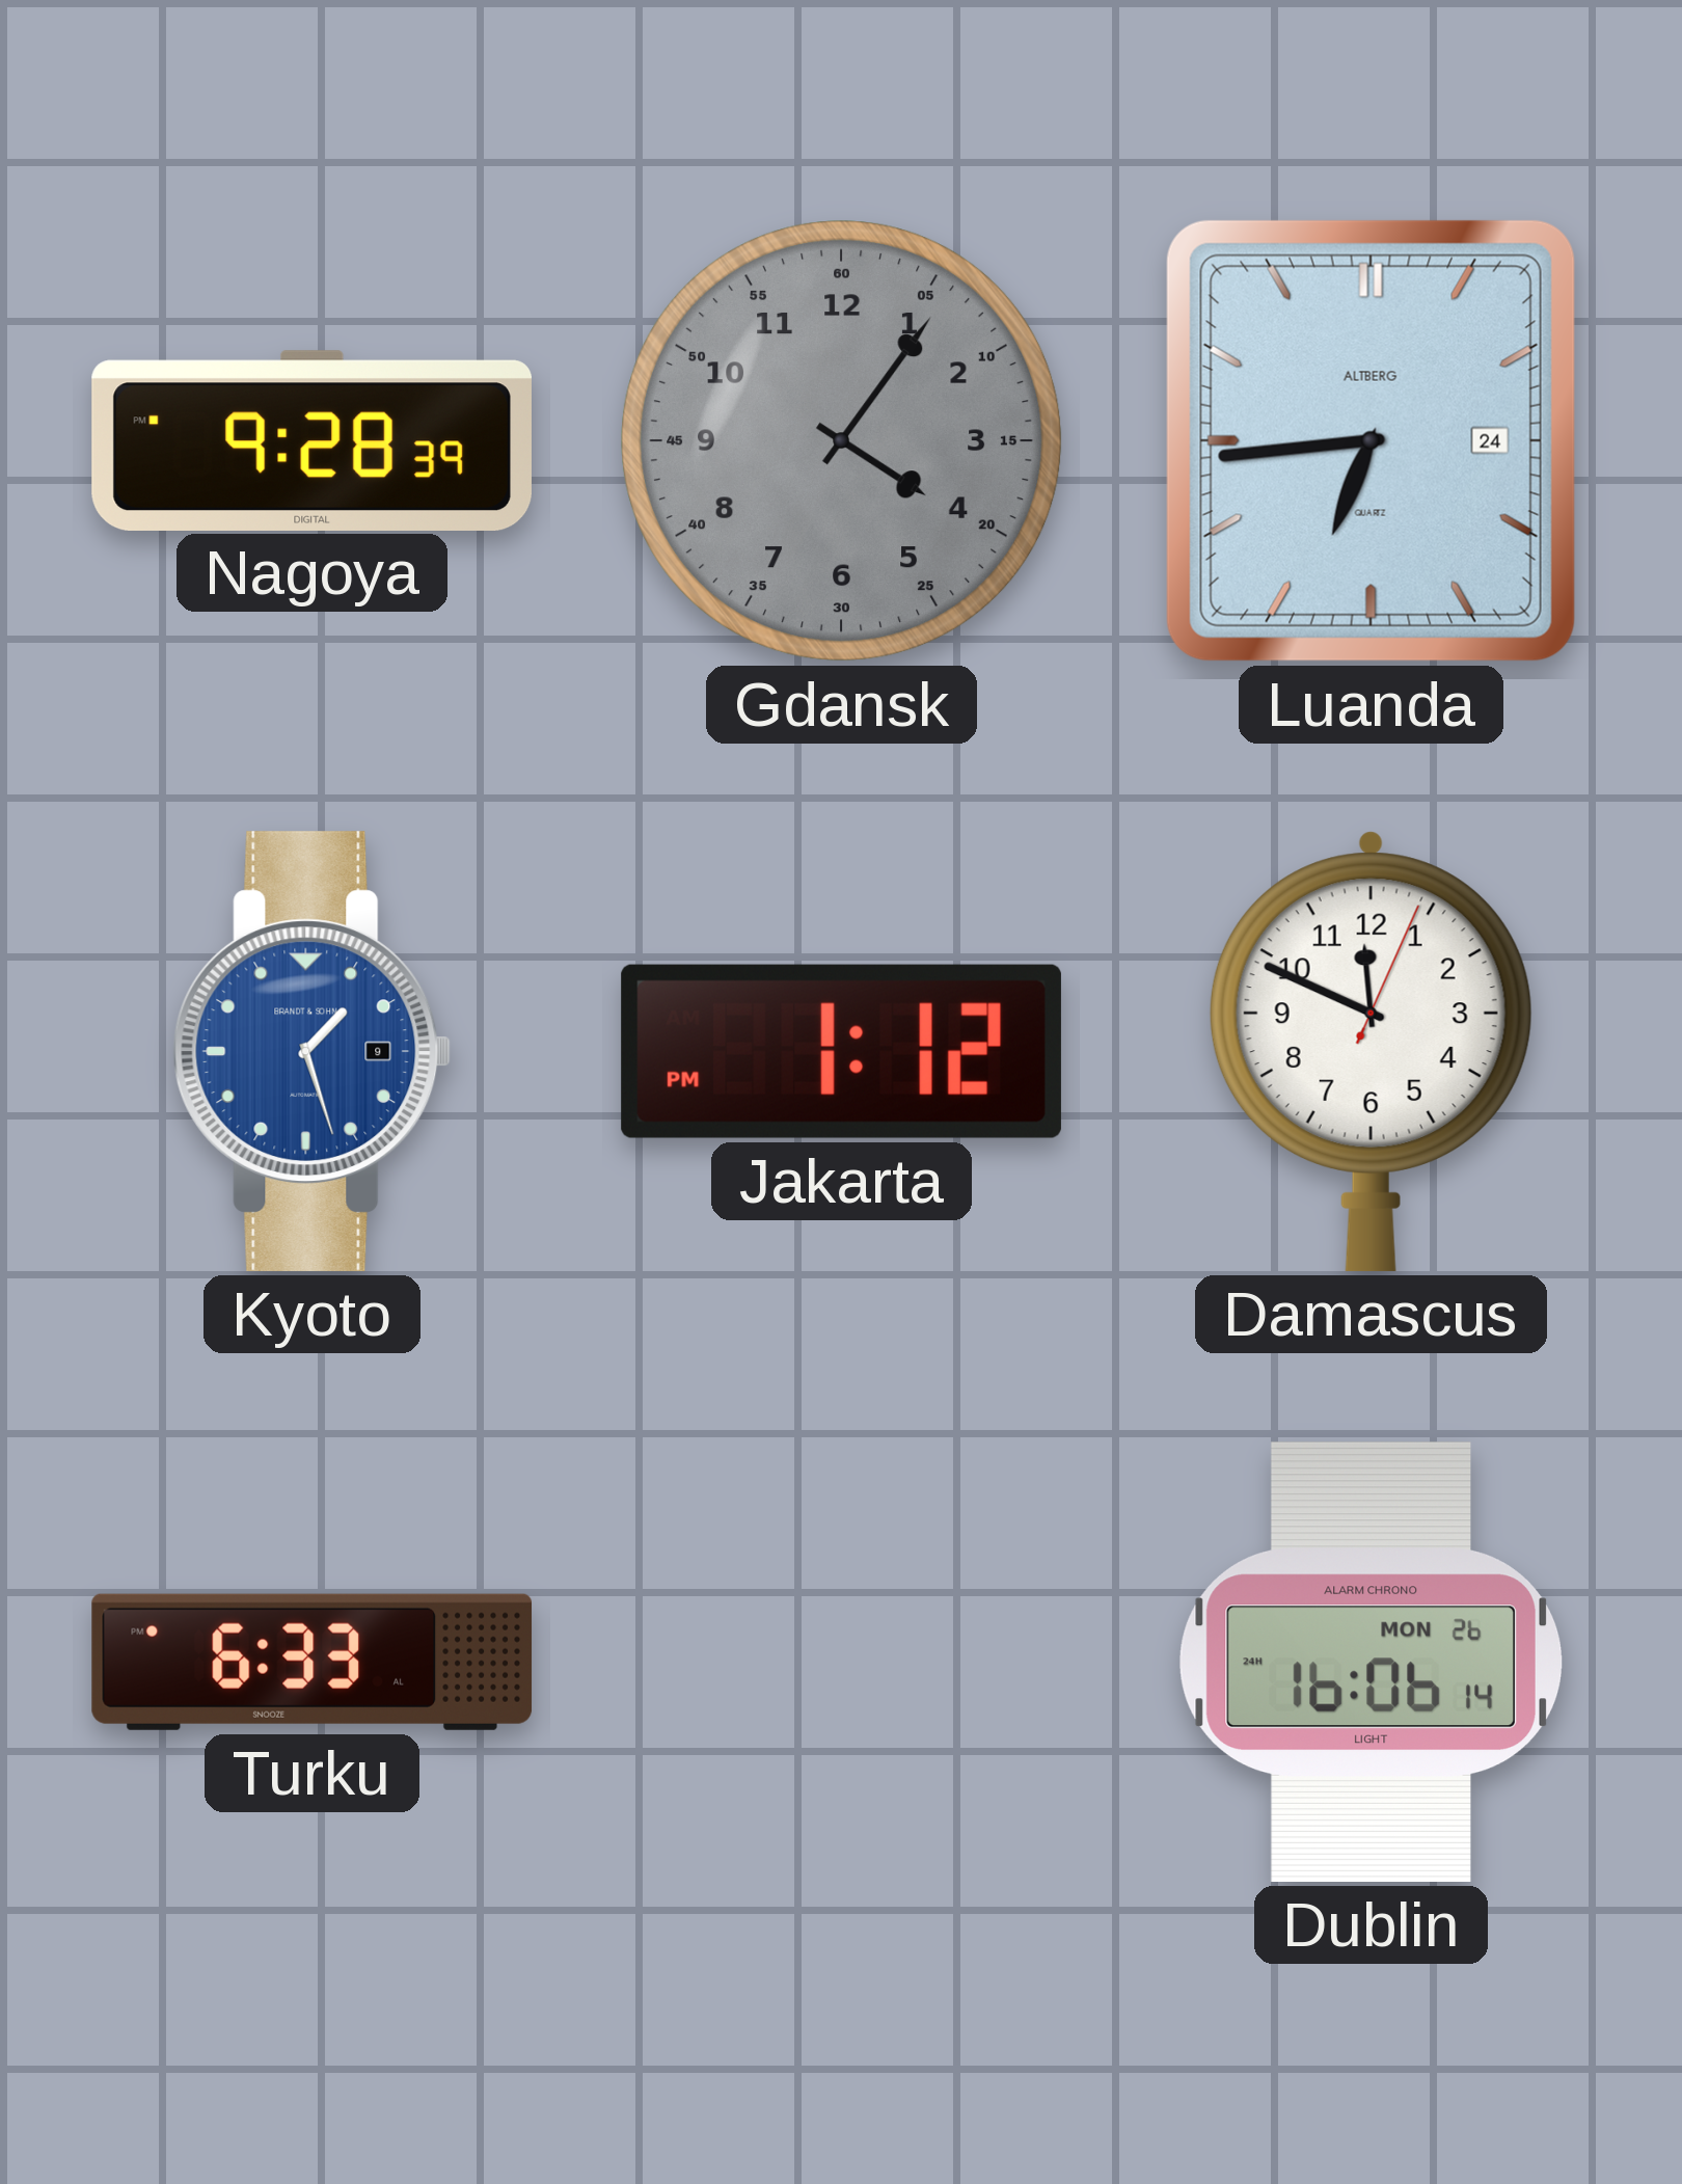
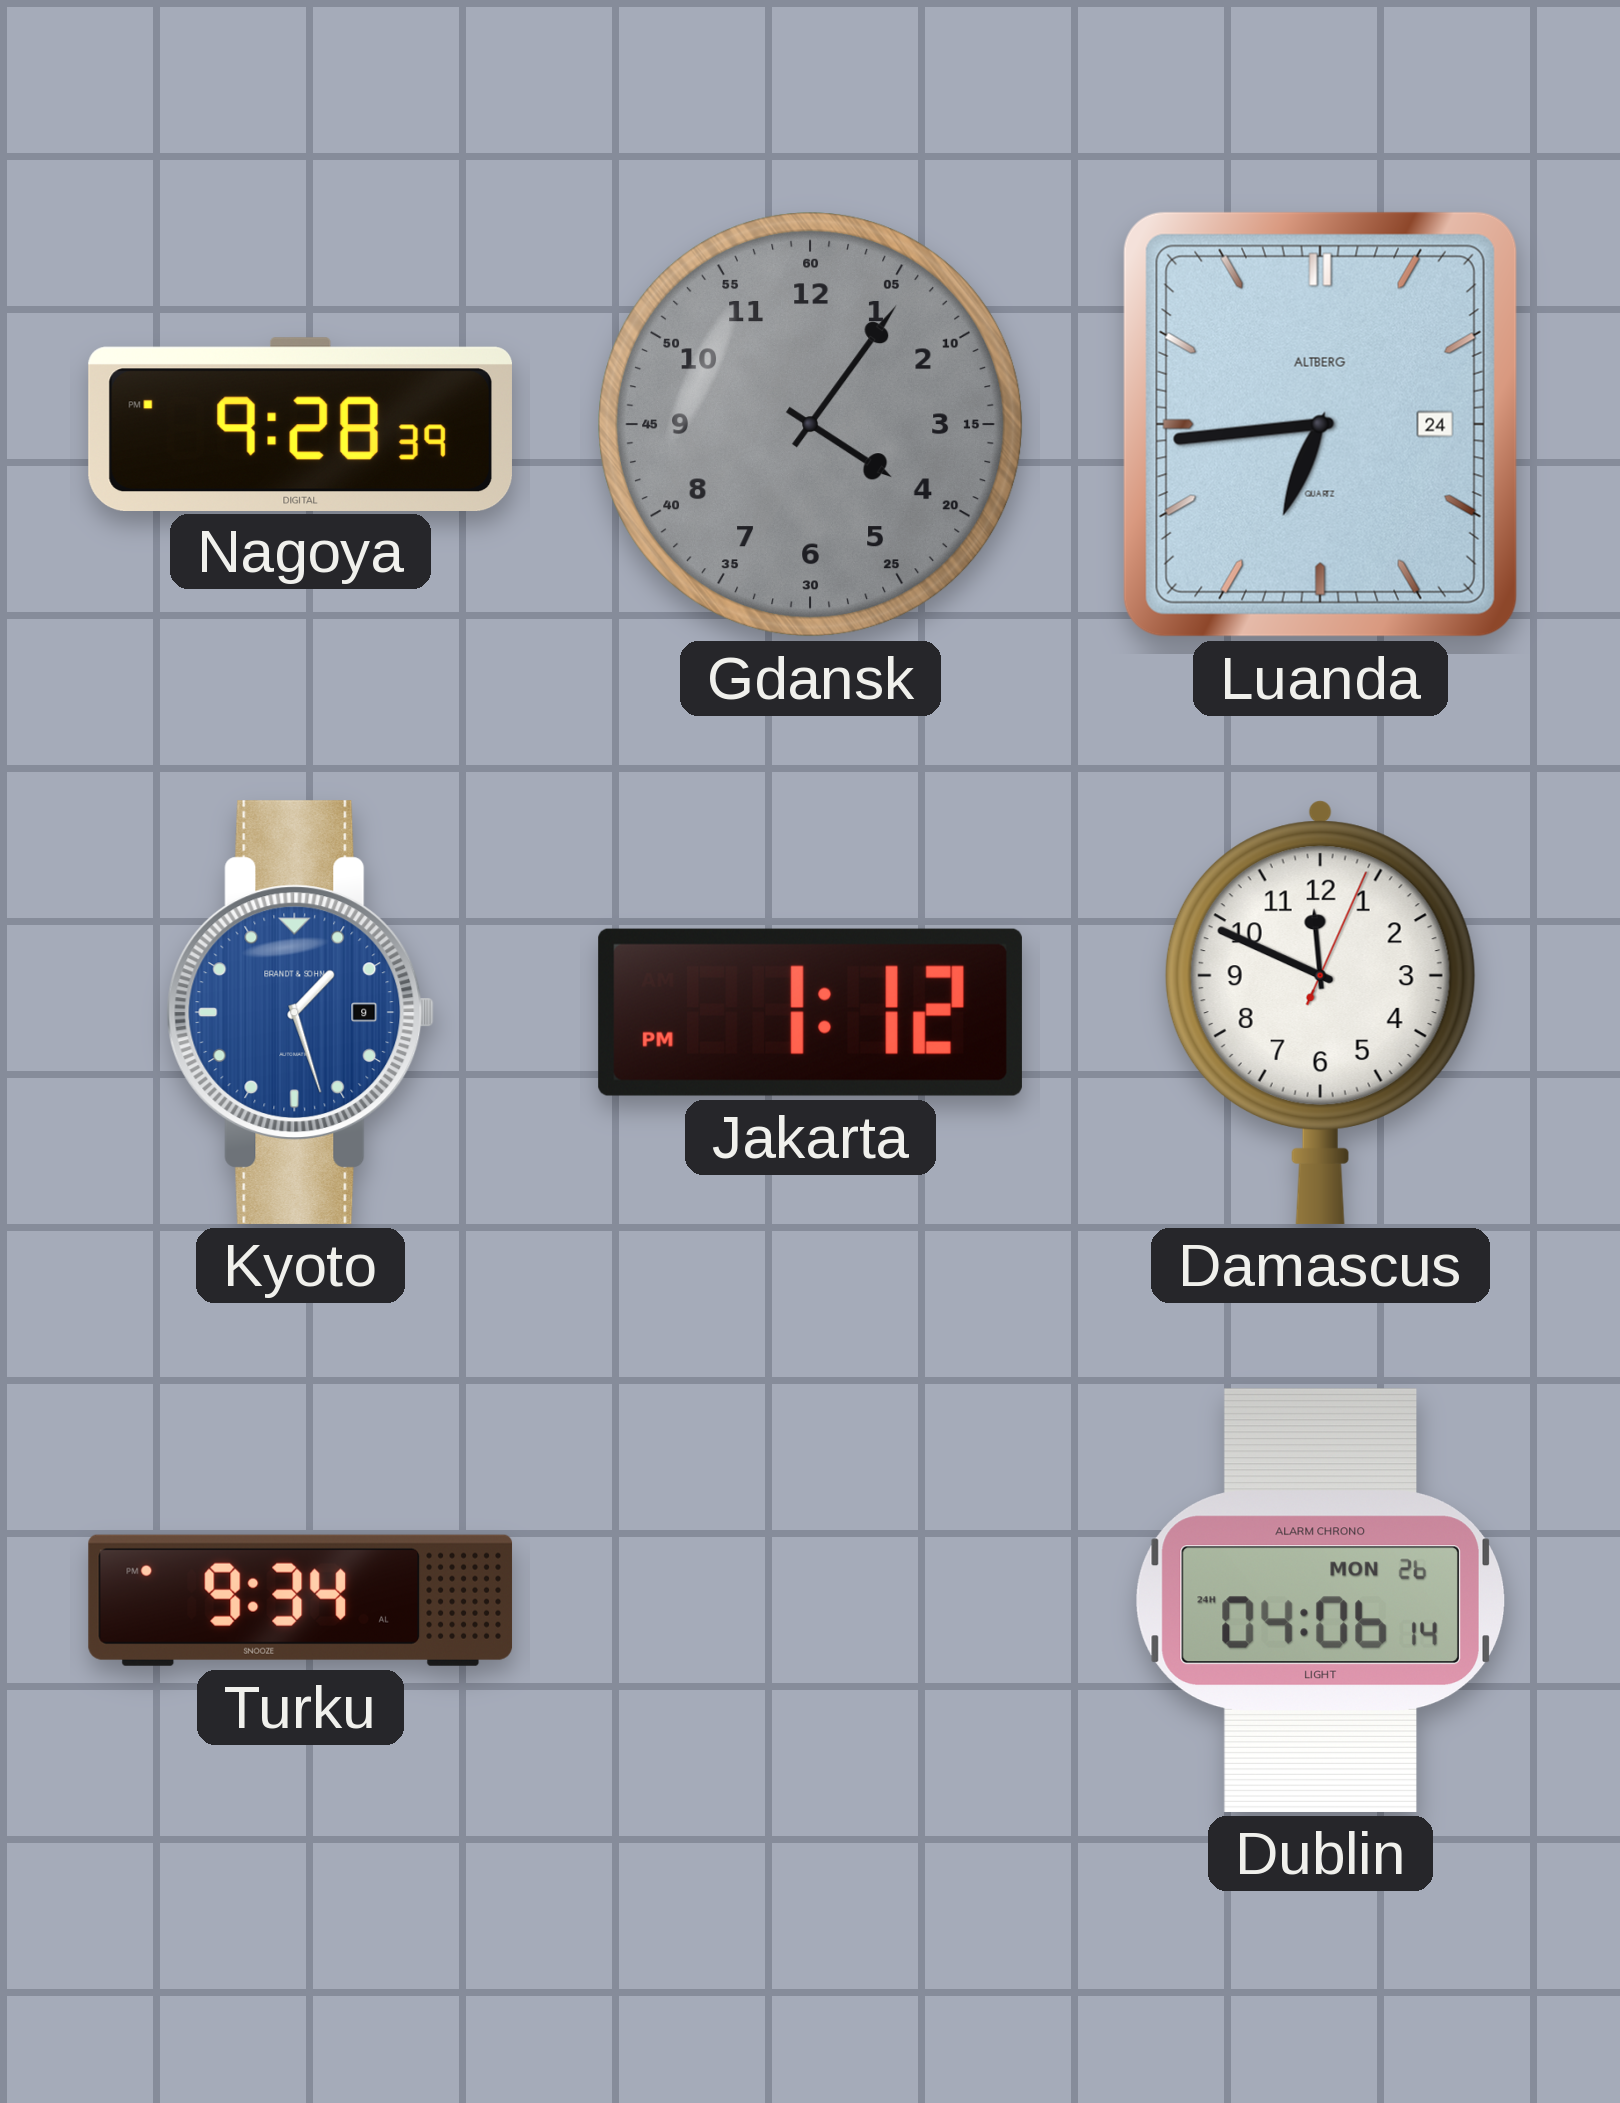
Turku: 6:33 -> 9:34 (301, 1600)
Dublin: 16:06 -> 04:06 (1320, 1600)
